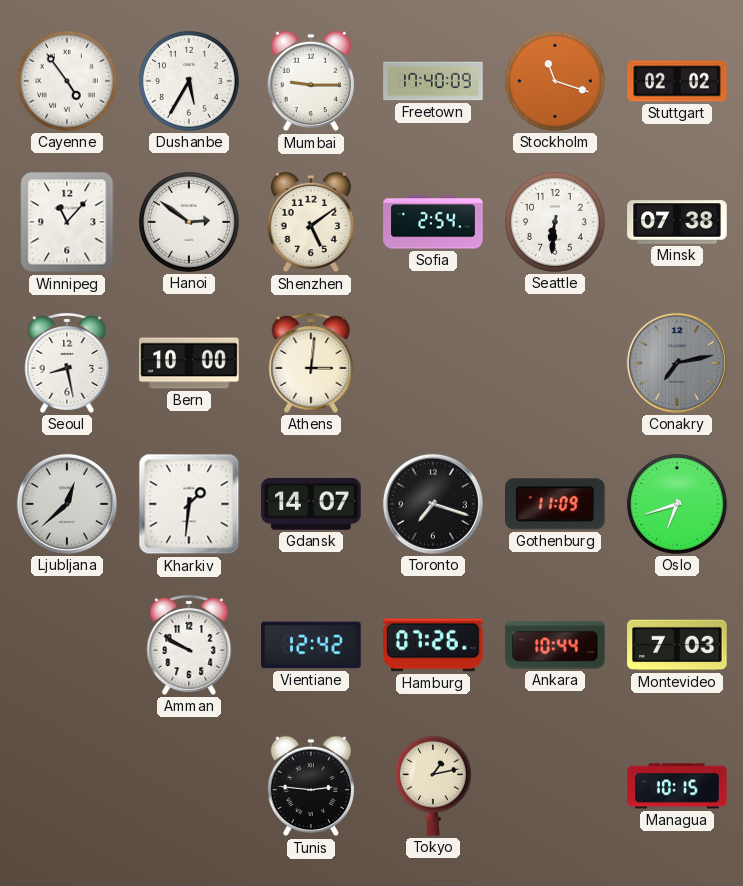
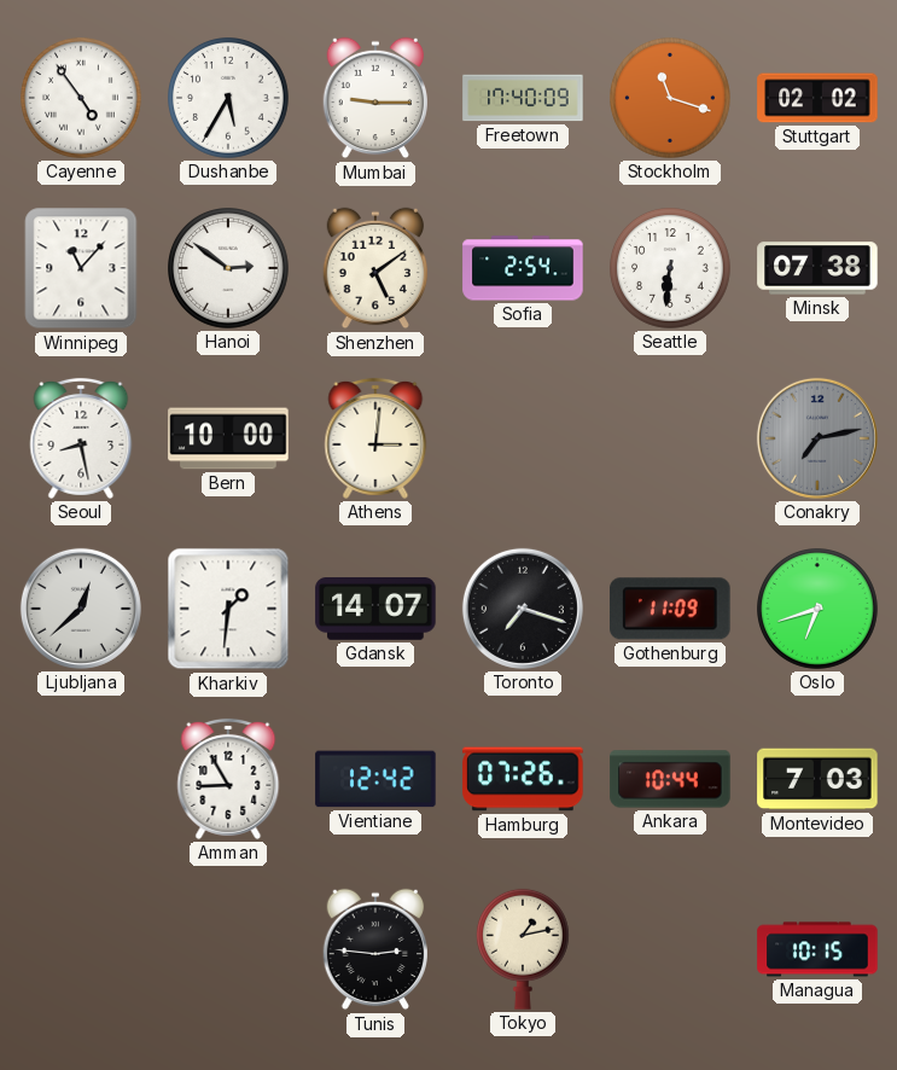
Amman: 9:50 -> 8:55 (228, 779)
